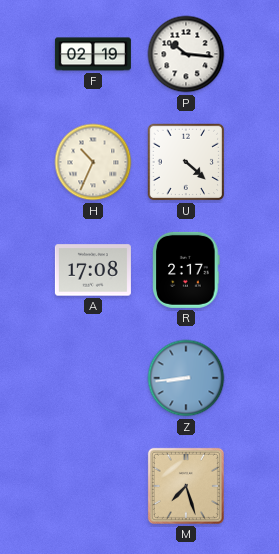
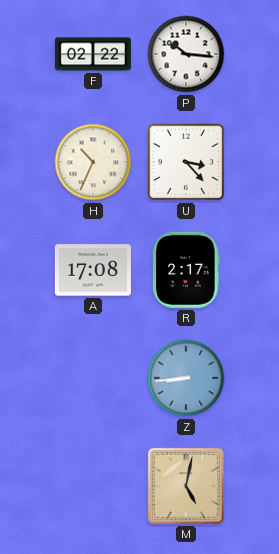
F: 02:19 -> 02:22 (93, 54)
U: 4:22 -> 3:23 (186, 162)
M: 7:27 -> 5:02 (186, 486)
